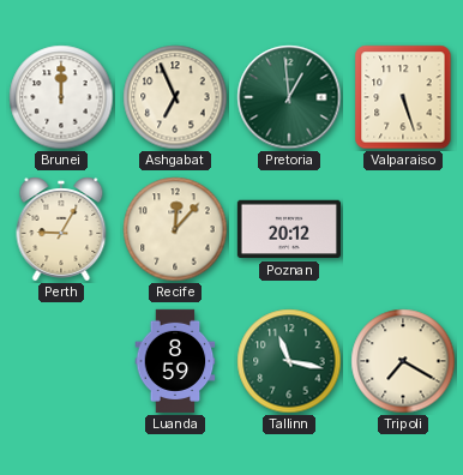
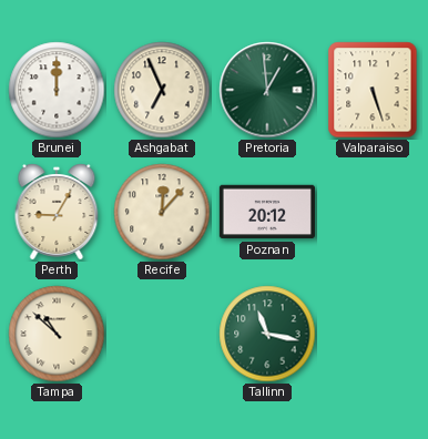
Tampa: none -> 10:52 (57, 334)
Luanda: 8:59 -> none (175, 361)
Tripoli: 7:20 -> none (403, 361)
